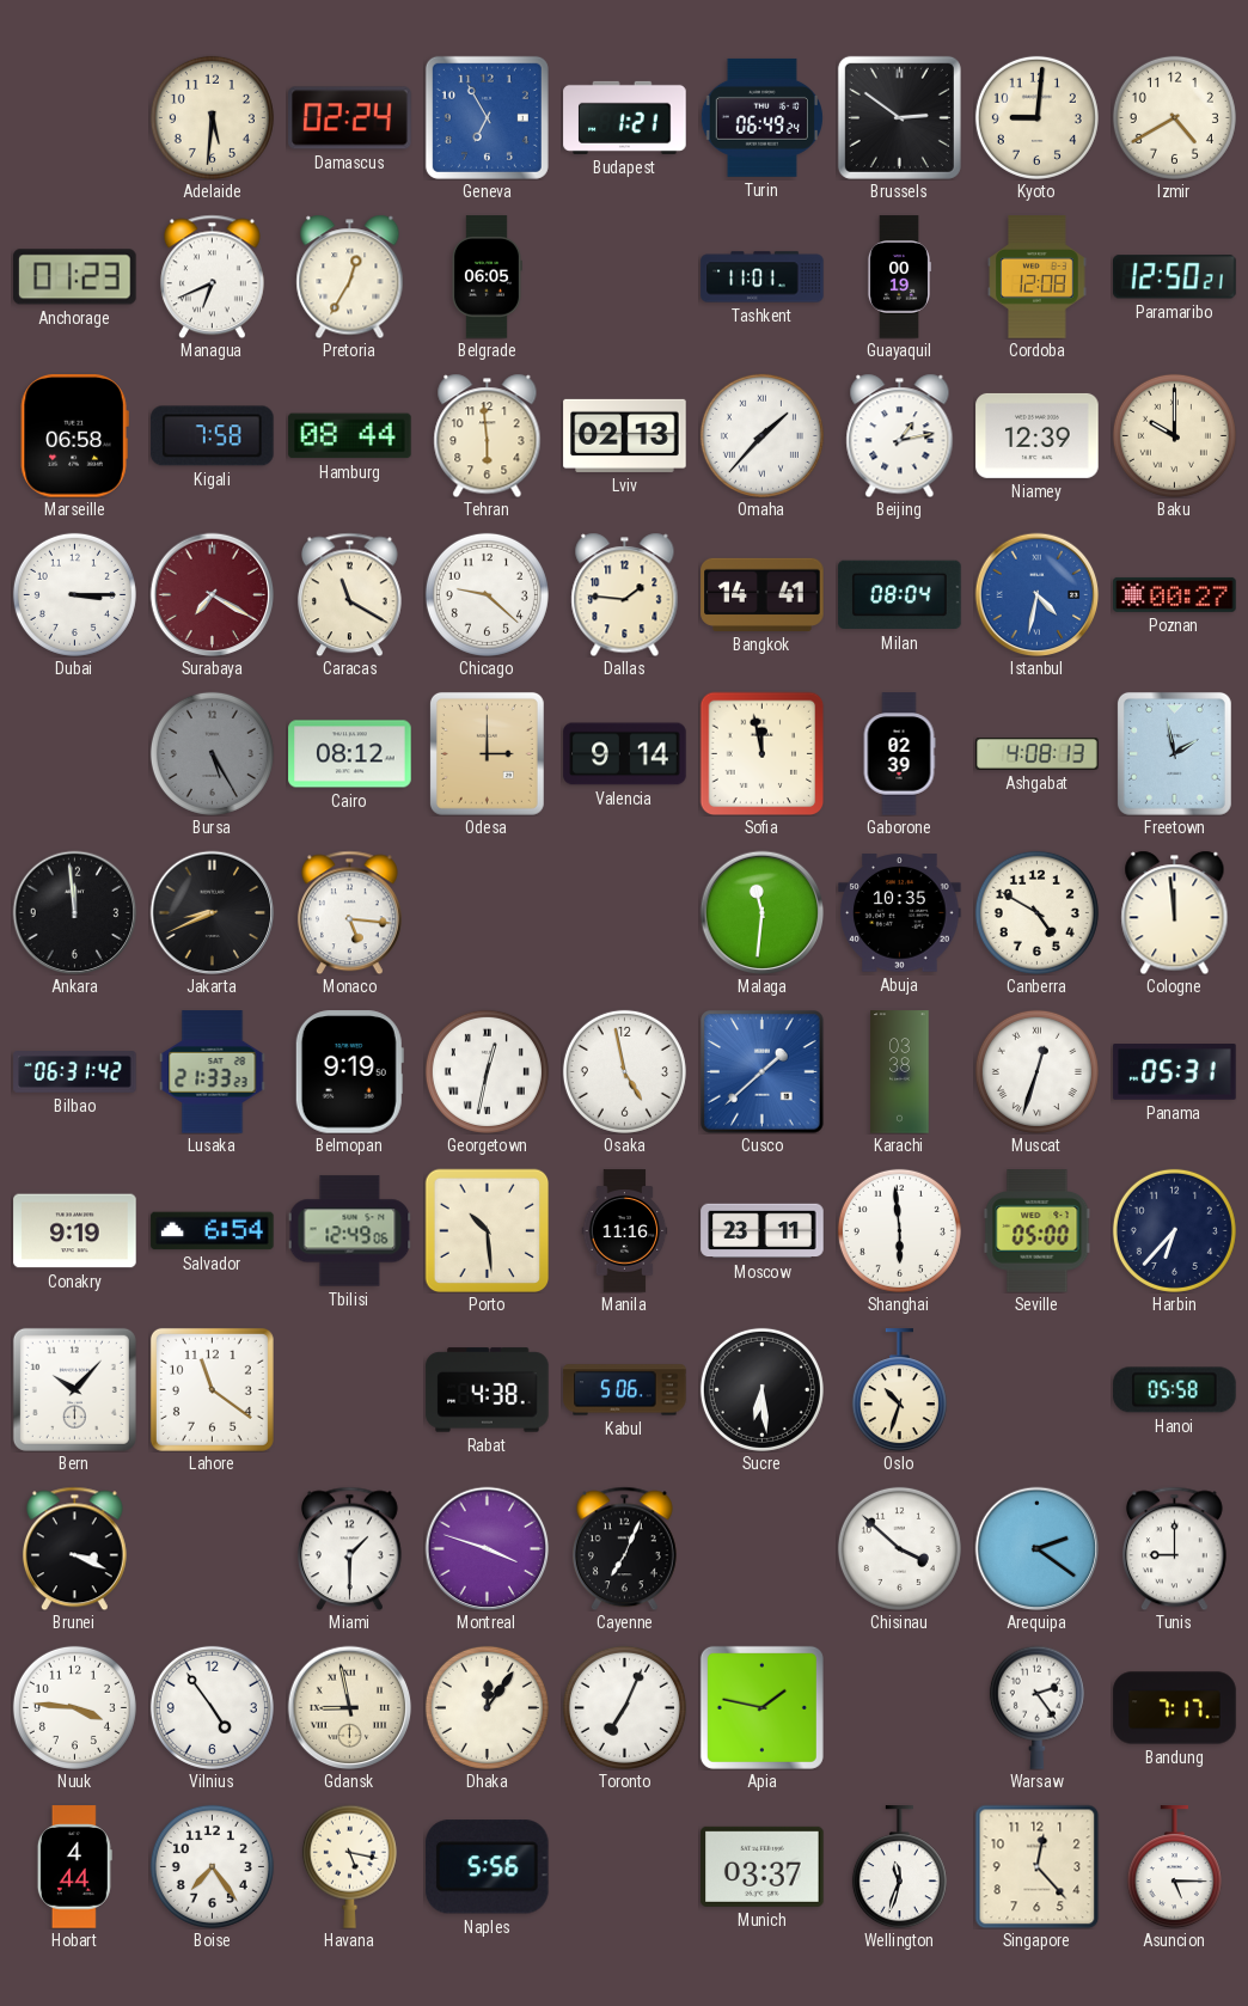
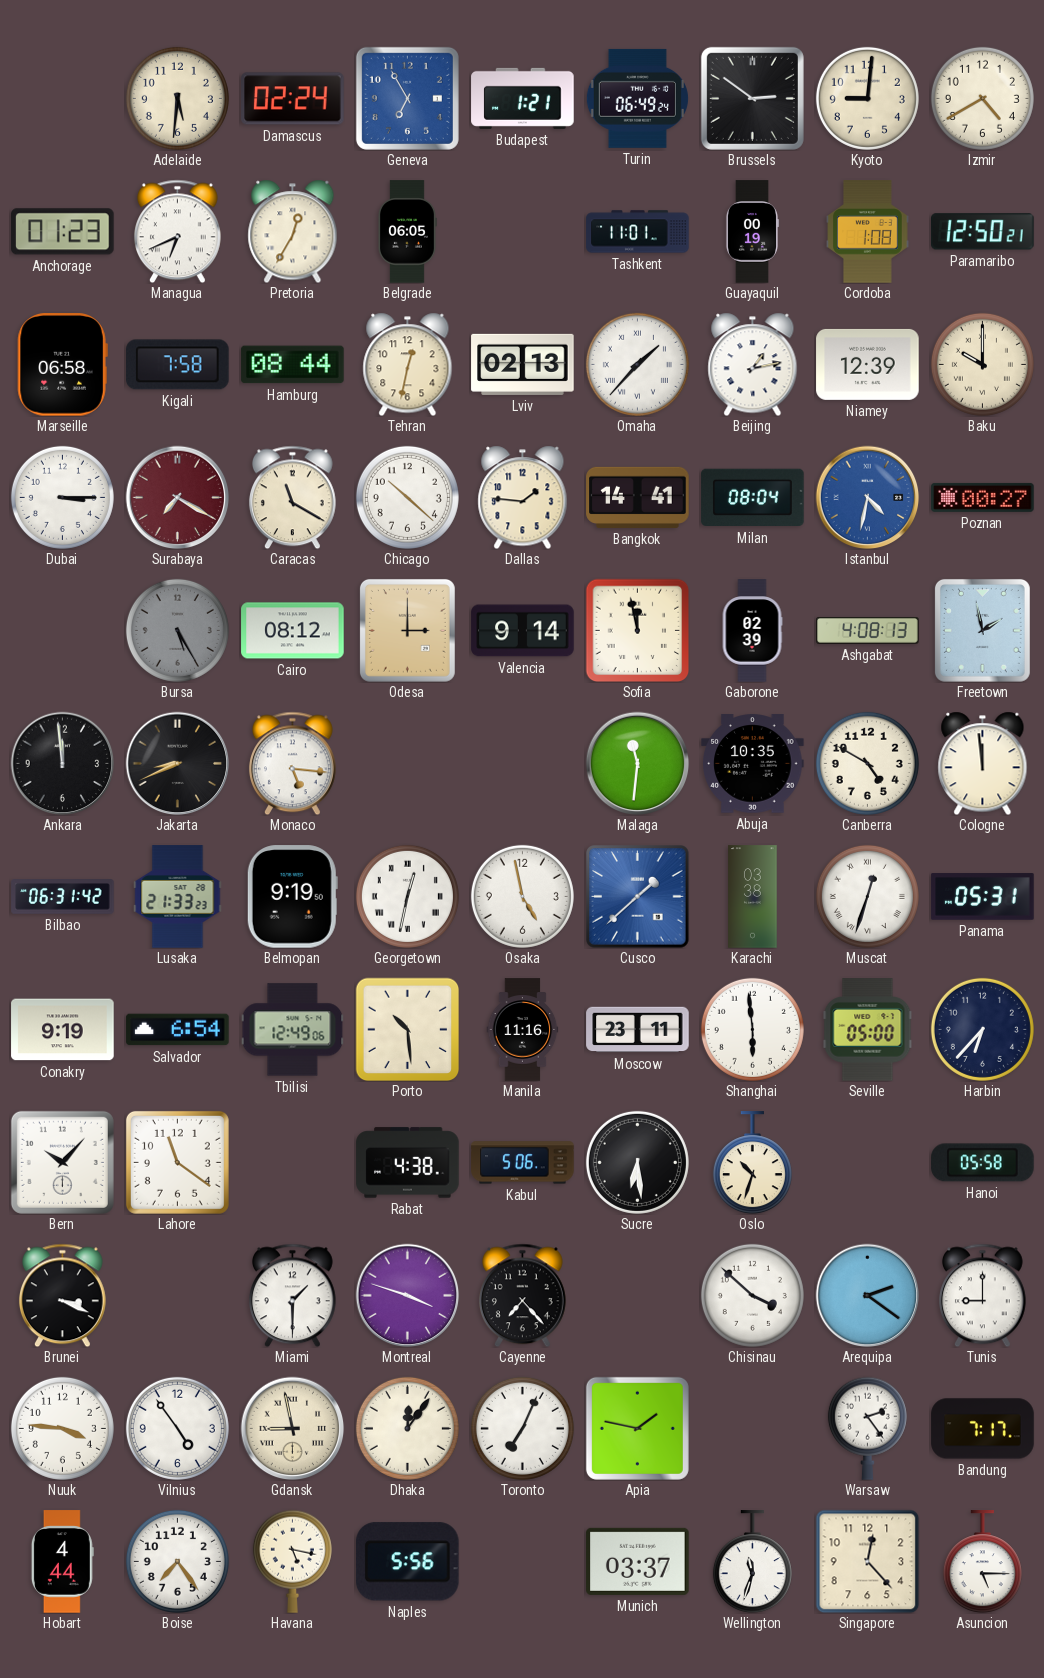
Cordoba: 12:08 -> 1:08 (868, 232)
Tehran: 5:59 -> 12:32 (408, 364)
Chicago: 9:22 -> 10:22 (407, 497)
Cayenne: 7:04 -> 7:23 (522, 1295)
